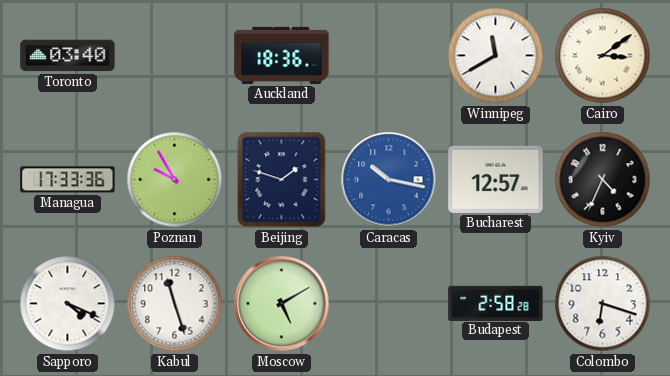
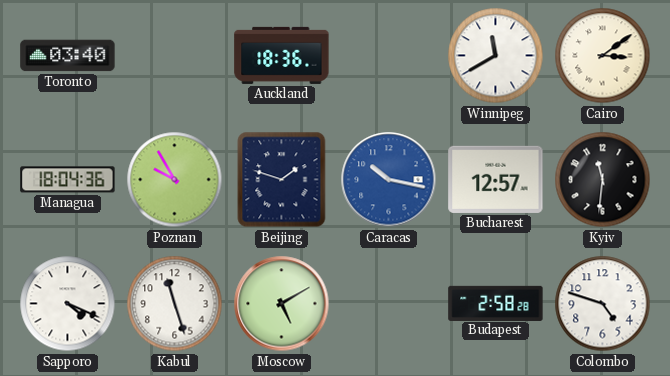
Managua: 17:33 -> 18:04 (68, 180)
Kyiv: 4:34 -> 11:31 (603, 180)
Colombo: 6:18 -> 4:48 (603, 304)
